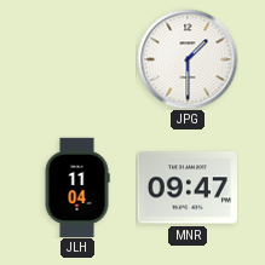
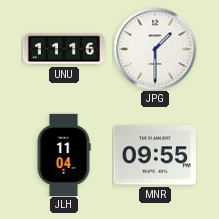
UNU: none -> 11:16 (63, 49)
MNR: 09:47 -> 09:55 (155, 155)
